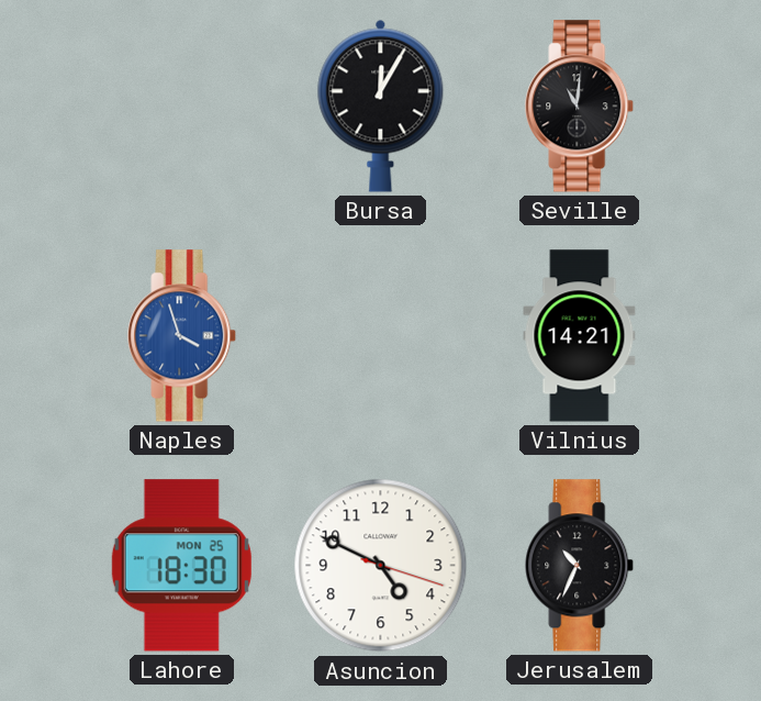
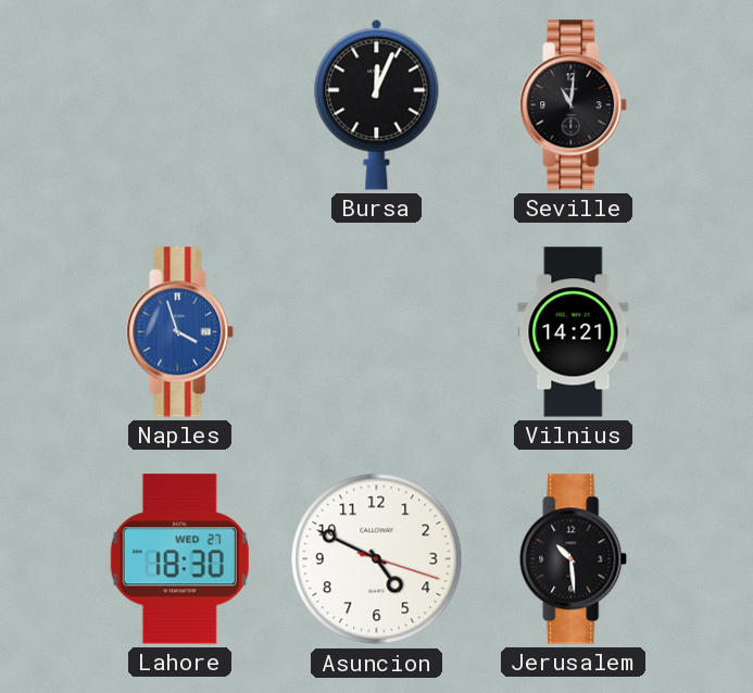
Bursa: 12:05 -> 12:04 (377, 104)
Lahore date: MON 25 -> WED 27 (179, 559)
Jerusalem: 10:34 -> 10:29 (574, 559)
